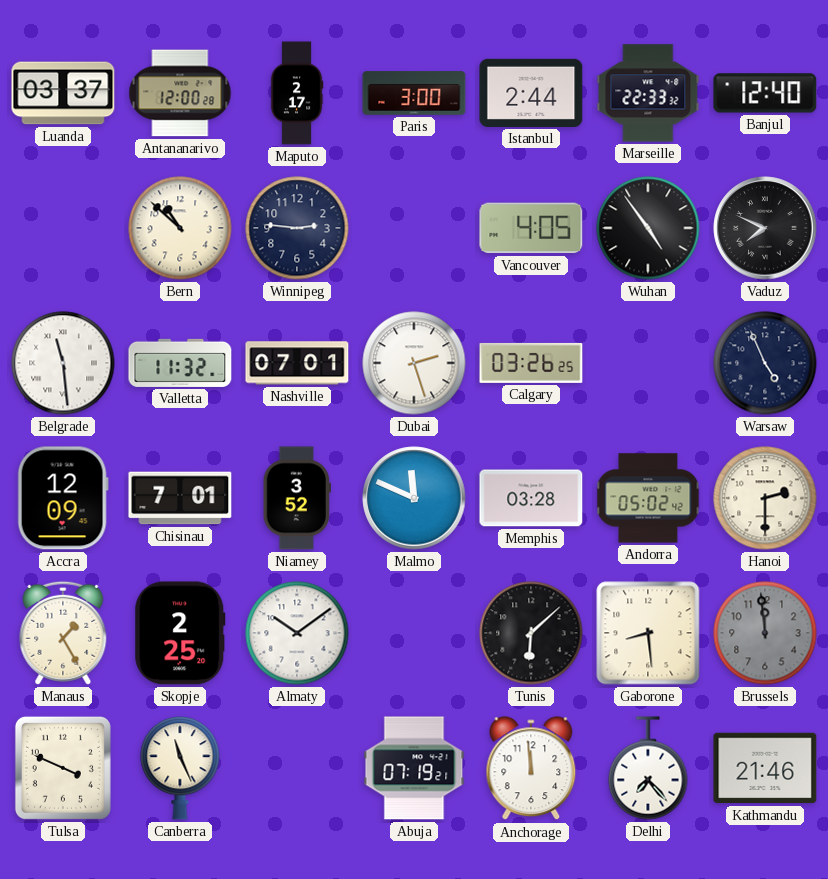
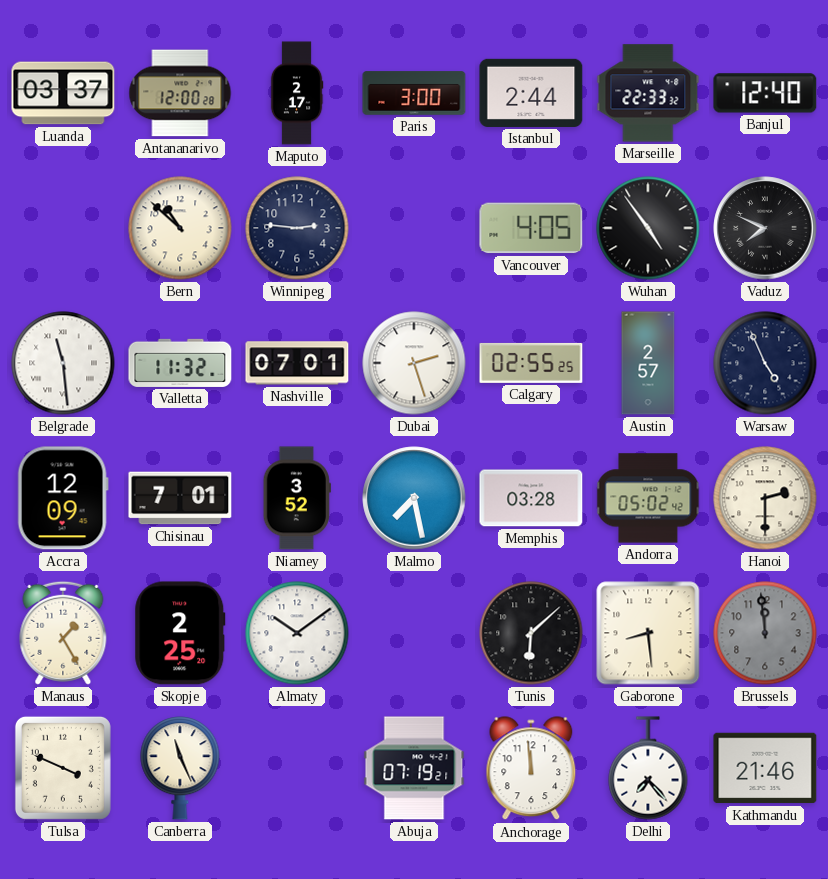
Calgary: 03:26 -> 02:55 (531, 363)
Austin: none -> 2:57 (648, 363)
Malmo: 11:49 -> 7:28 (414, 498)
